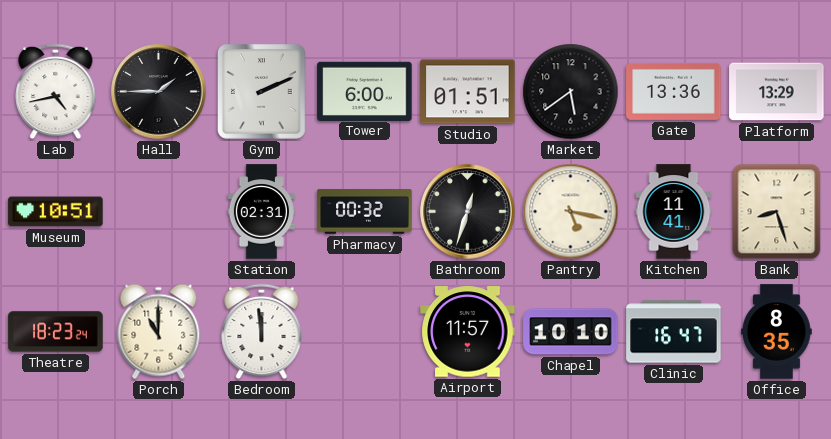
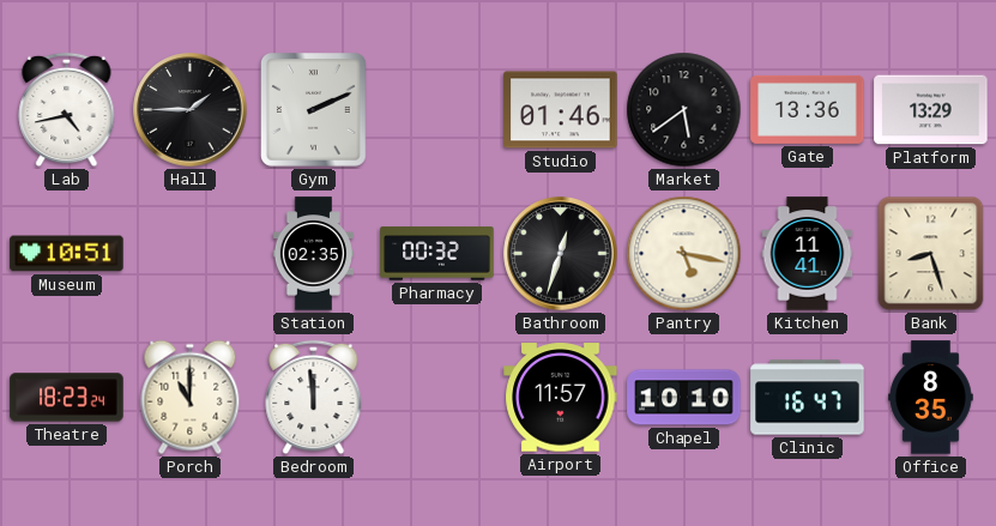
Tower: 6:00 -> none (365, 91)
Studio: 01:51 -> 01:46 (561, 110)
Station: 02:31 -> 02:35 (313, 254)
